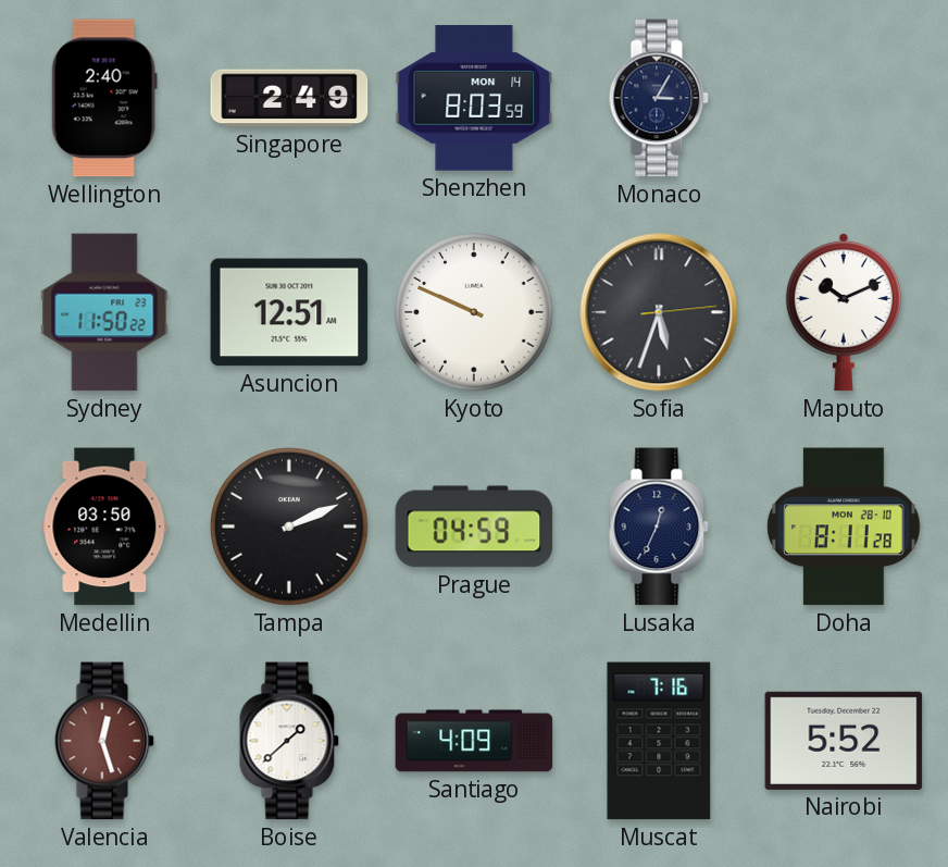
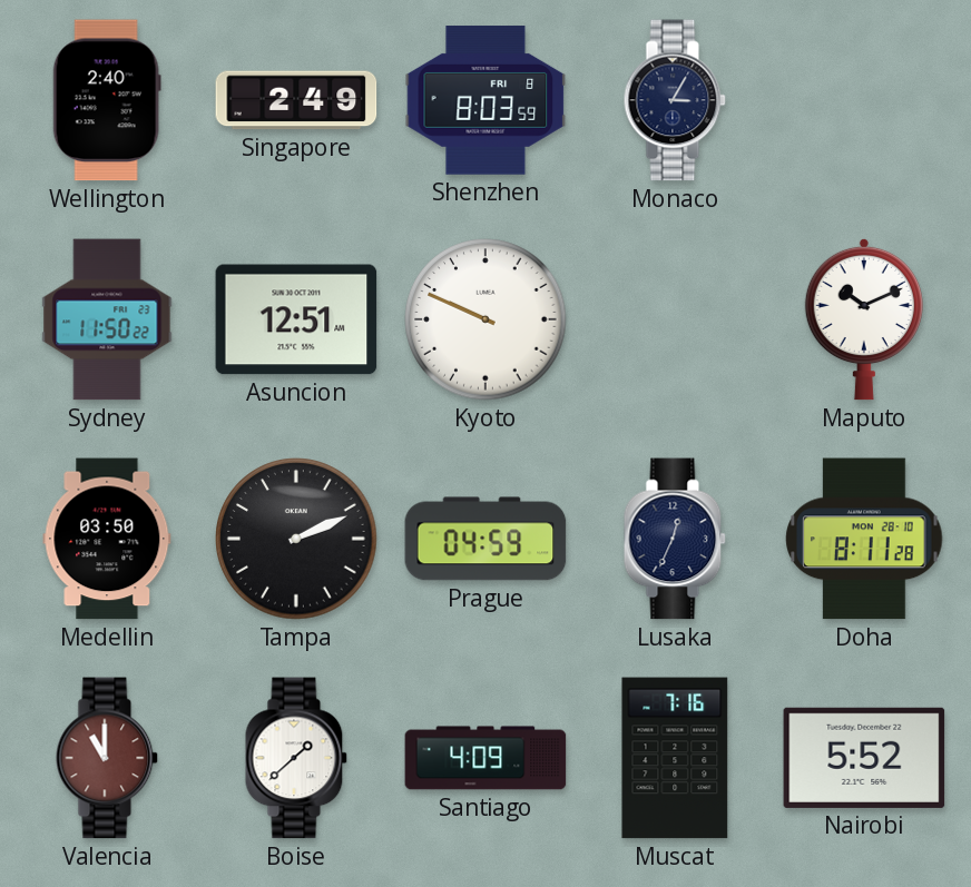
Shenzhen date: MON 14 -> FRI 8 (485, 100)
Sofia: 5:33 -> none (659, 312)
Valencia: 12:27 -> 11:00 (107, 758)
